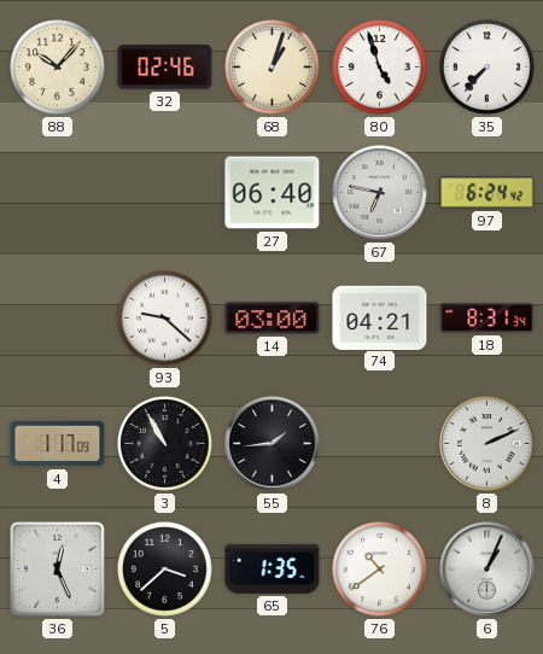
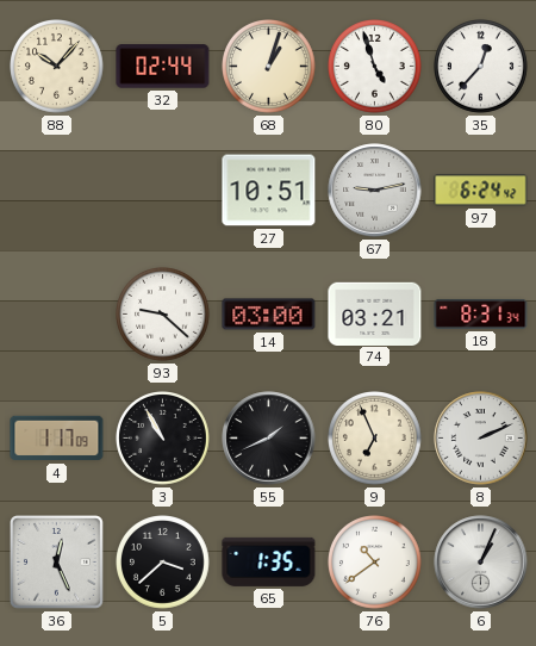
32: 02:46 -> 02:44 (163, 67)
35: 7:37 -> 12:37 (481, 67)
27: 06:40 -> 10:51 (269, 191)
67: 6:47 -> 9:13 (375, 191)
74: 04:21 -> 03:21 (375, 313)
55: 1:44 -> 1:41 (269, 439)
9: none -> 6:56 (375, 439)
